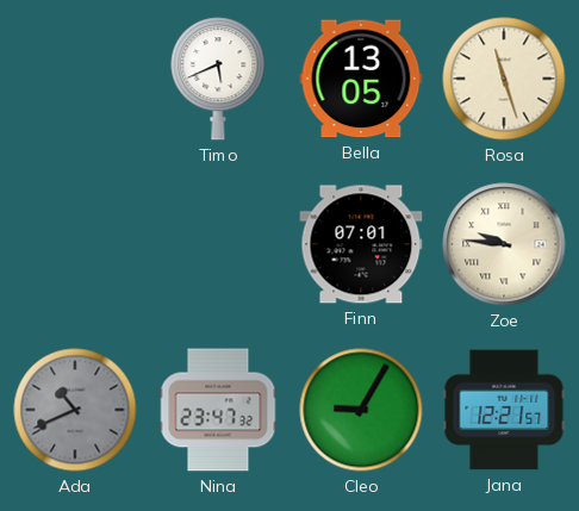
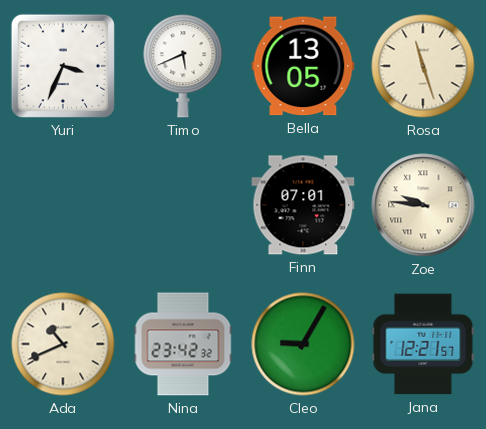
Yuri: none -> 3:34 (63, 66)
Ada dial: grey -> cream (63, 344)
Nina: 23:47 -> 23:42 (183, 344)
